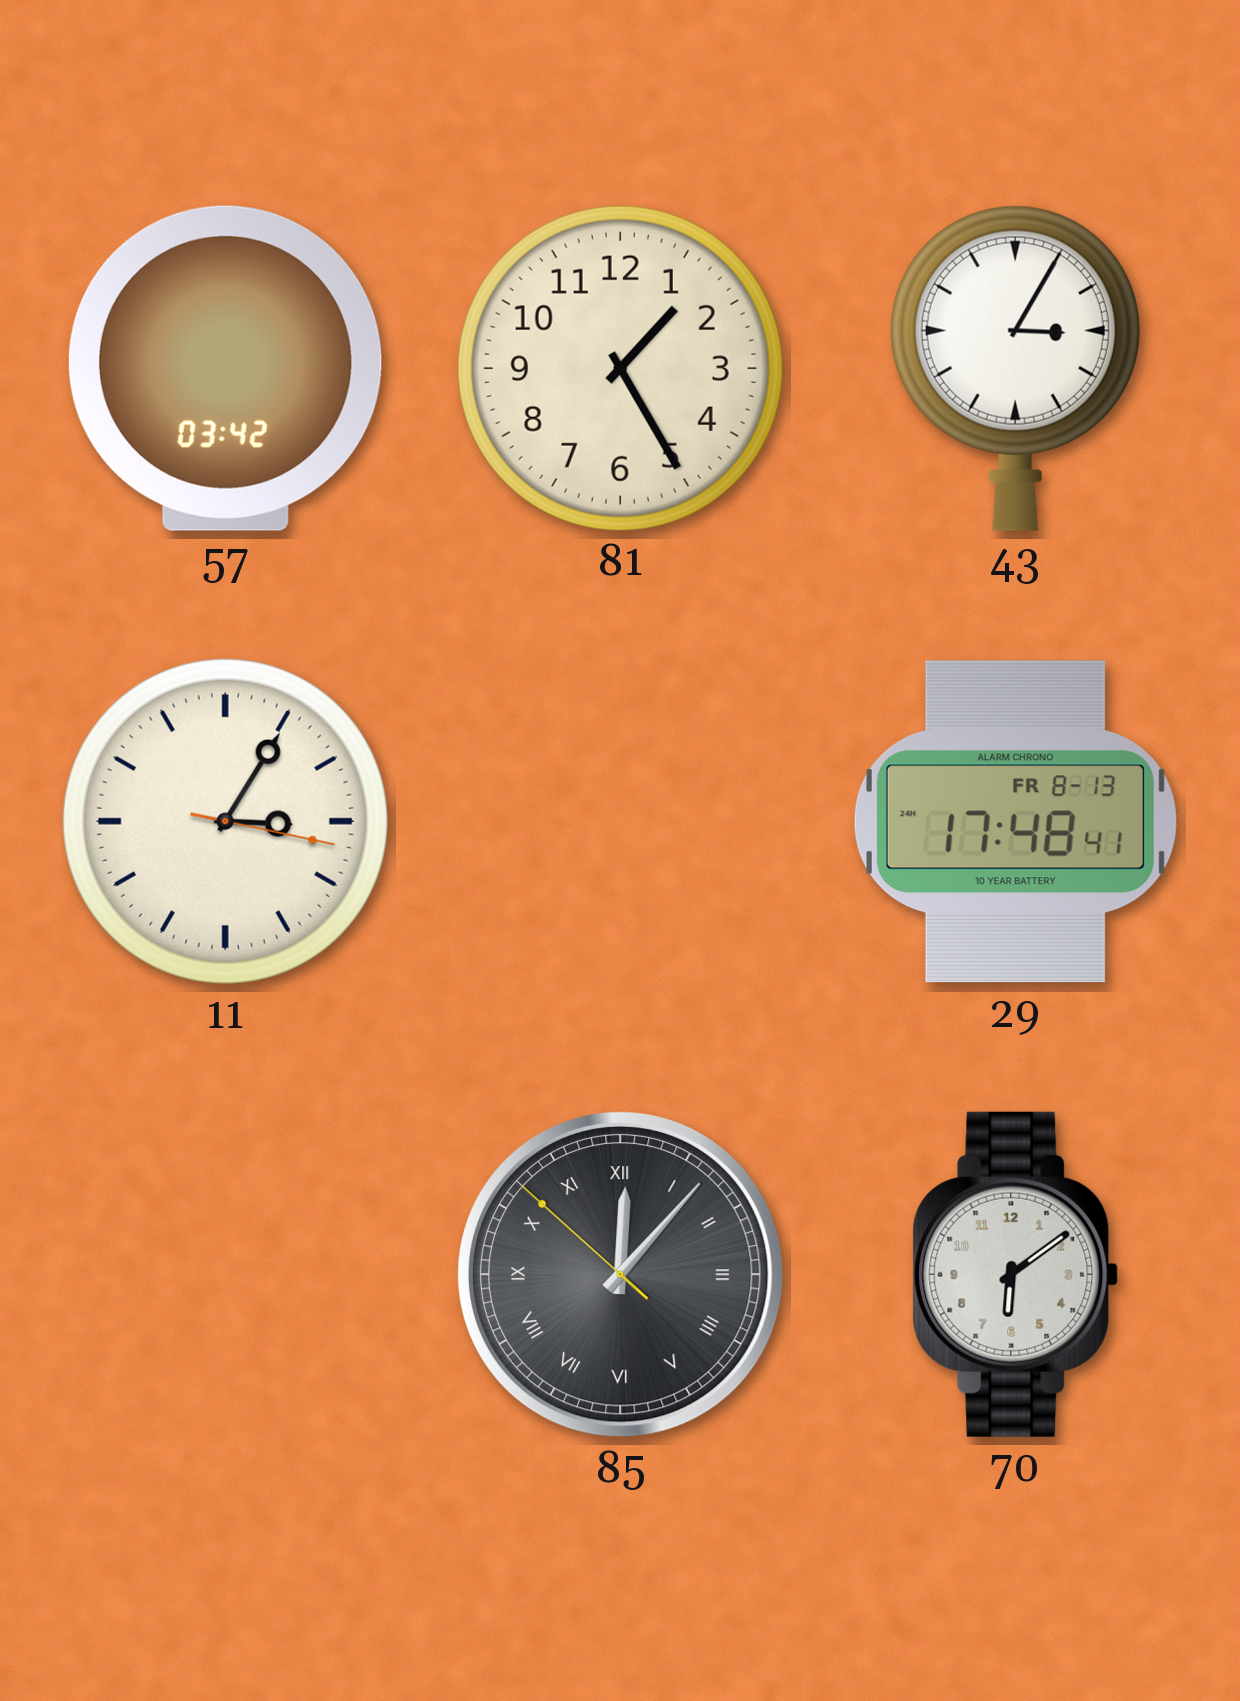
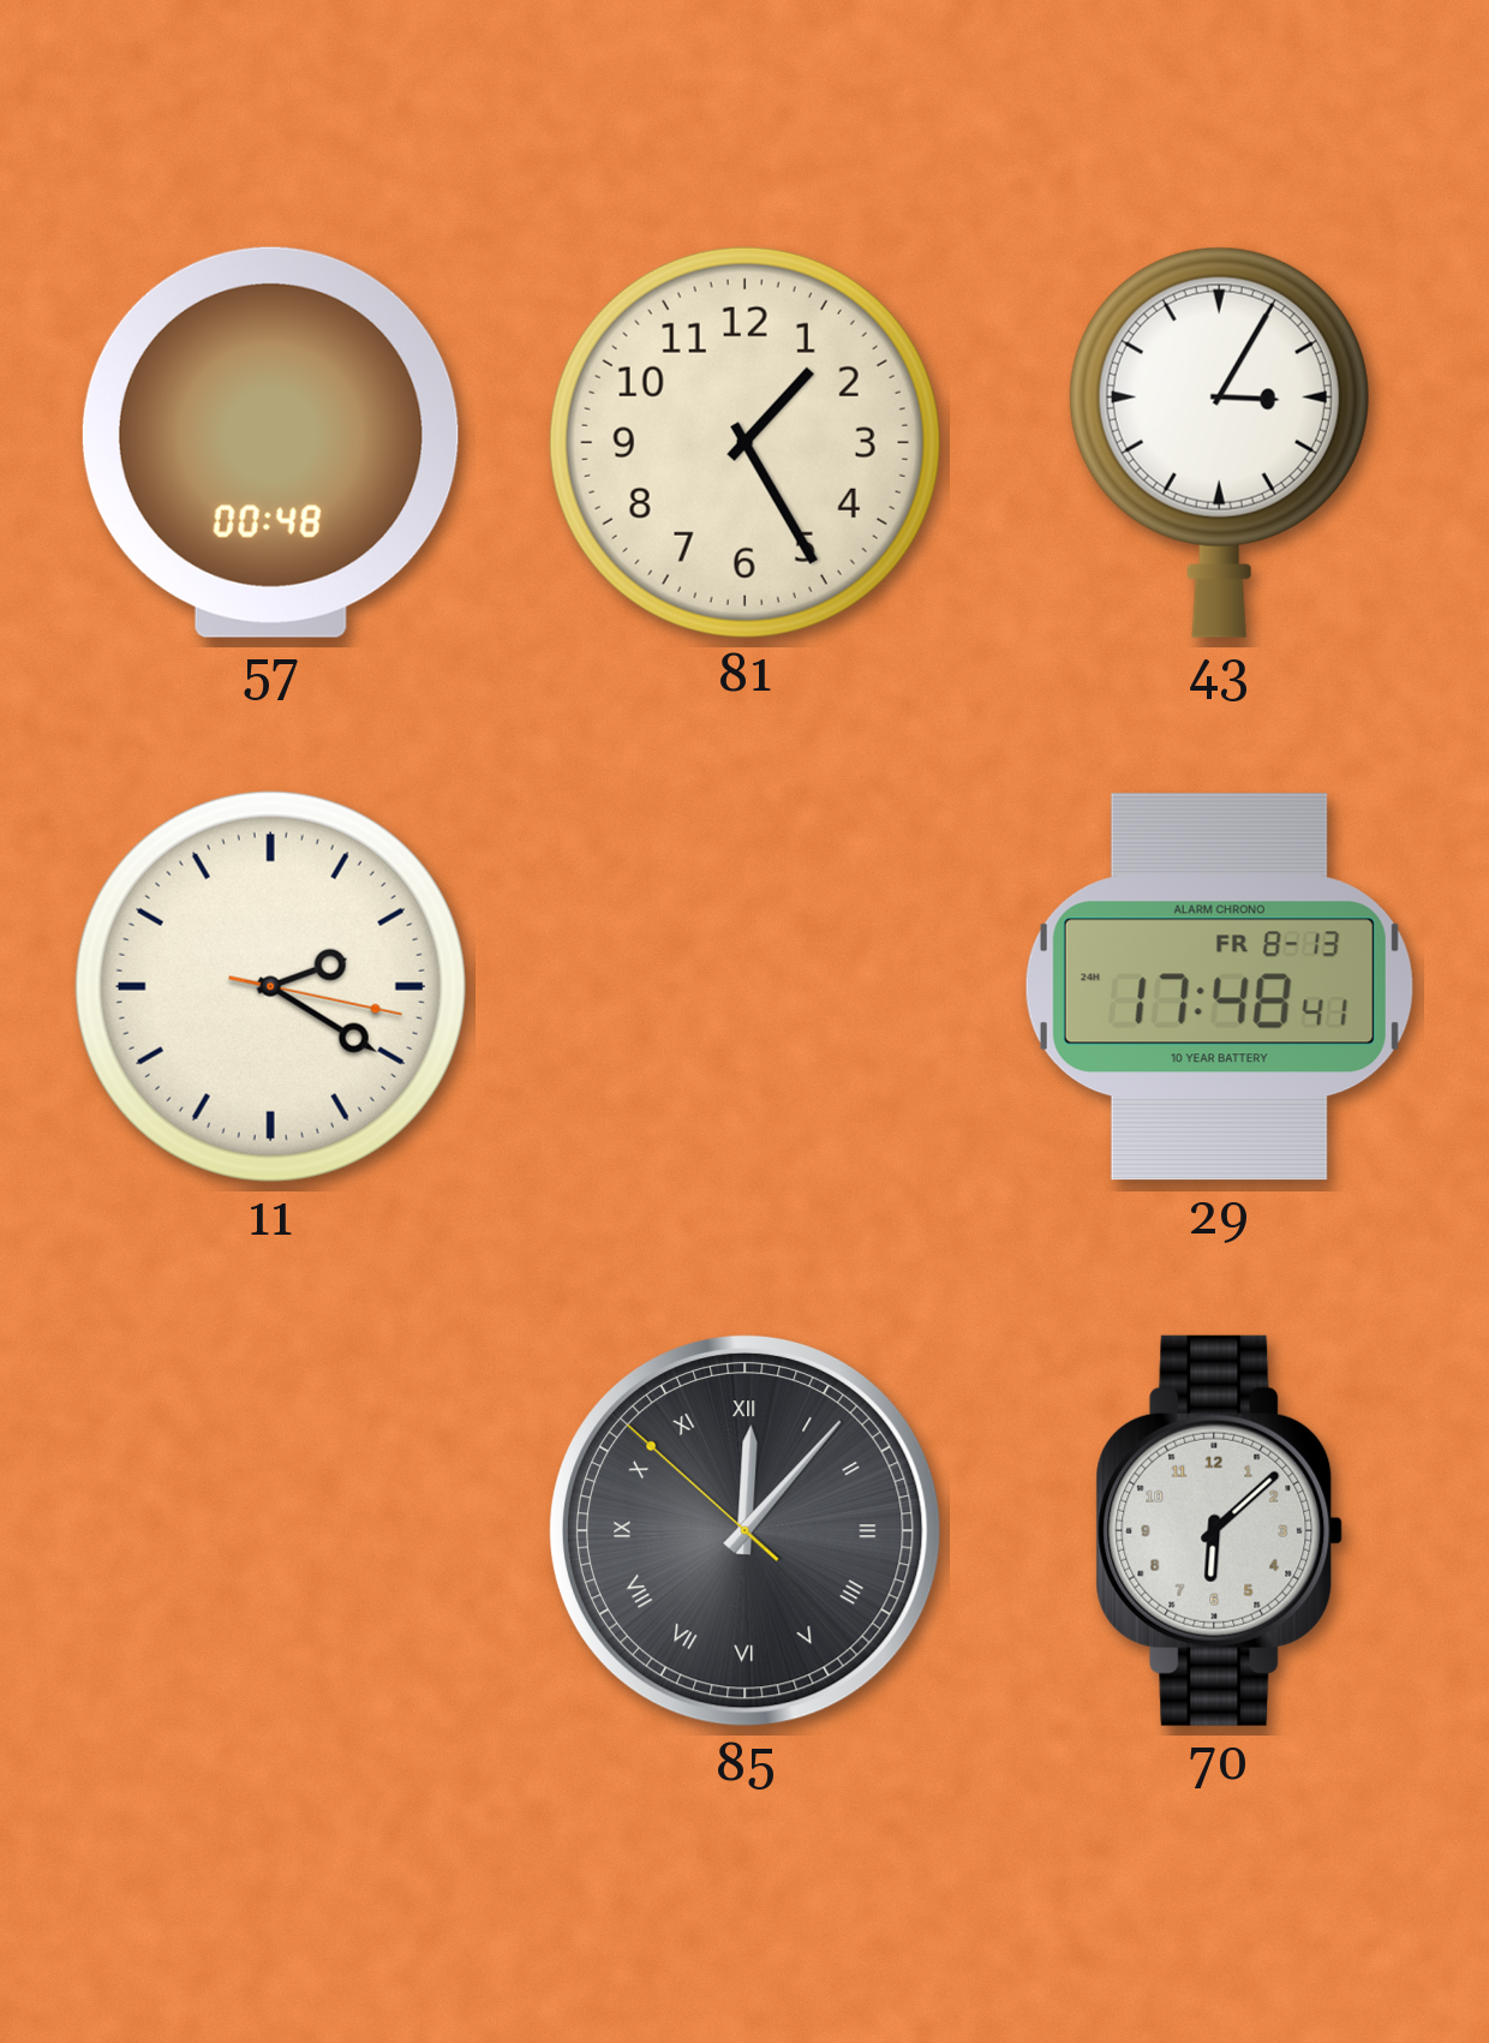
57: 03:42 -> 00:48 (270, 442)
11: 3:05 -> 2:20 (270, 986)
70: 6:09 -> 6:08 (1220, 1530)
